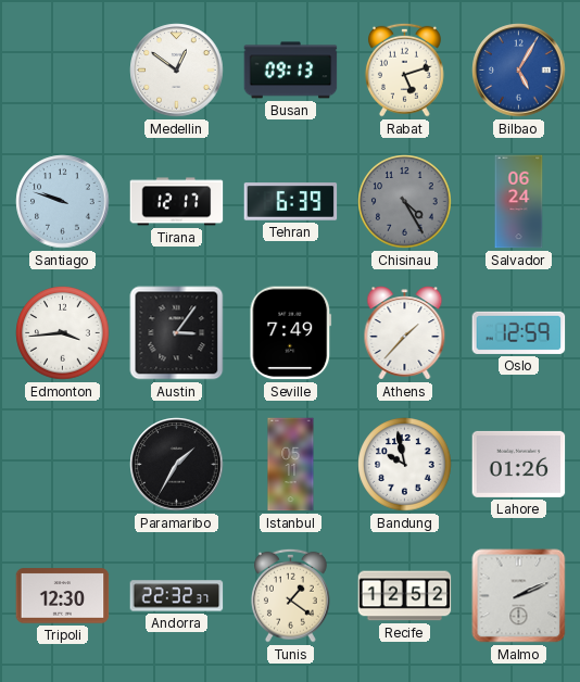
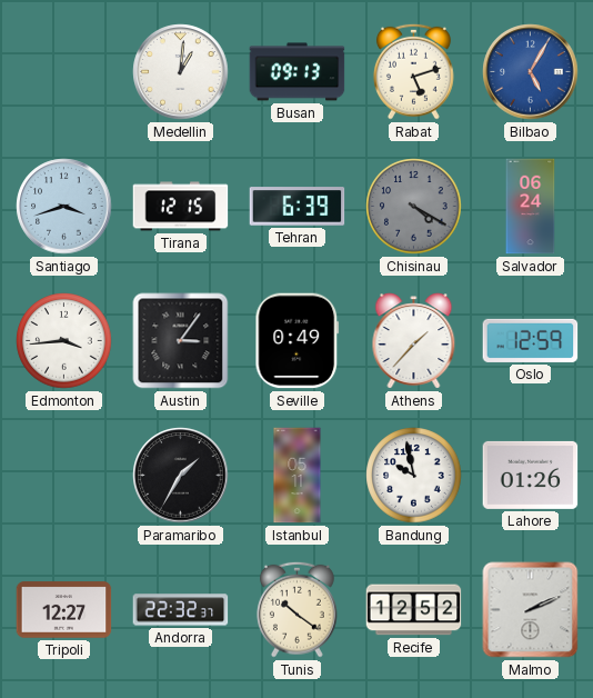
Medellin: 12:51 -> 1:01 (181, 72)
Santiago: 9:48 -> 3:42 (64, 207)
Tirana: 12:17 -> 12:15 (181, 207)
Chisinau: 4:25 -> 4:20 (414, 207)
Seville: 7:49 -> 0:49 (298, 341)
Tripoli: 12:30 -> 12:27 (64, 610)
Tunis: 1:21 -> 10:21 (296, 609)
